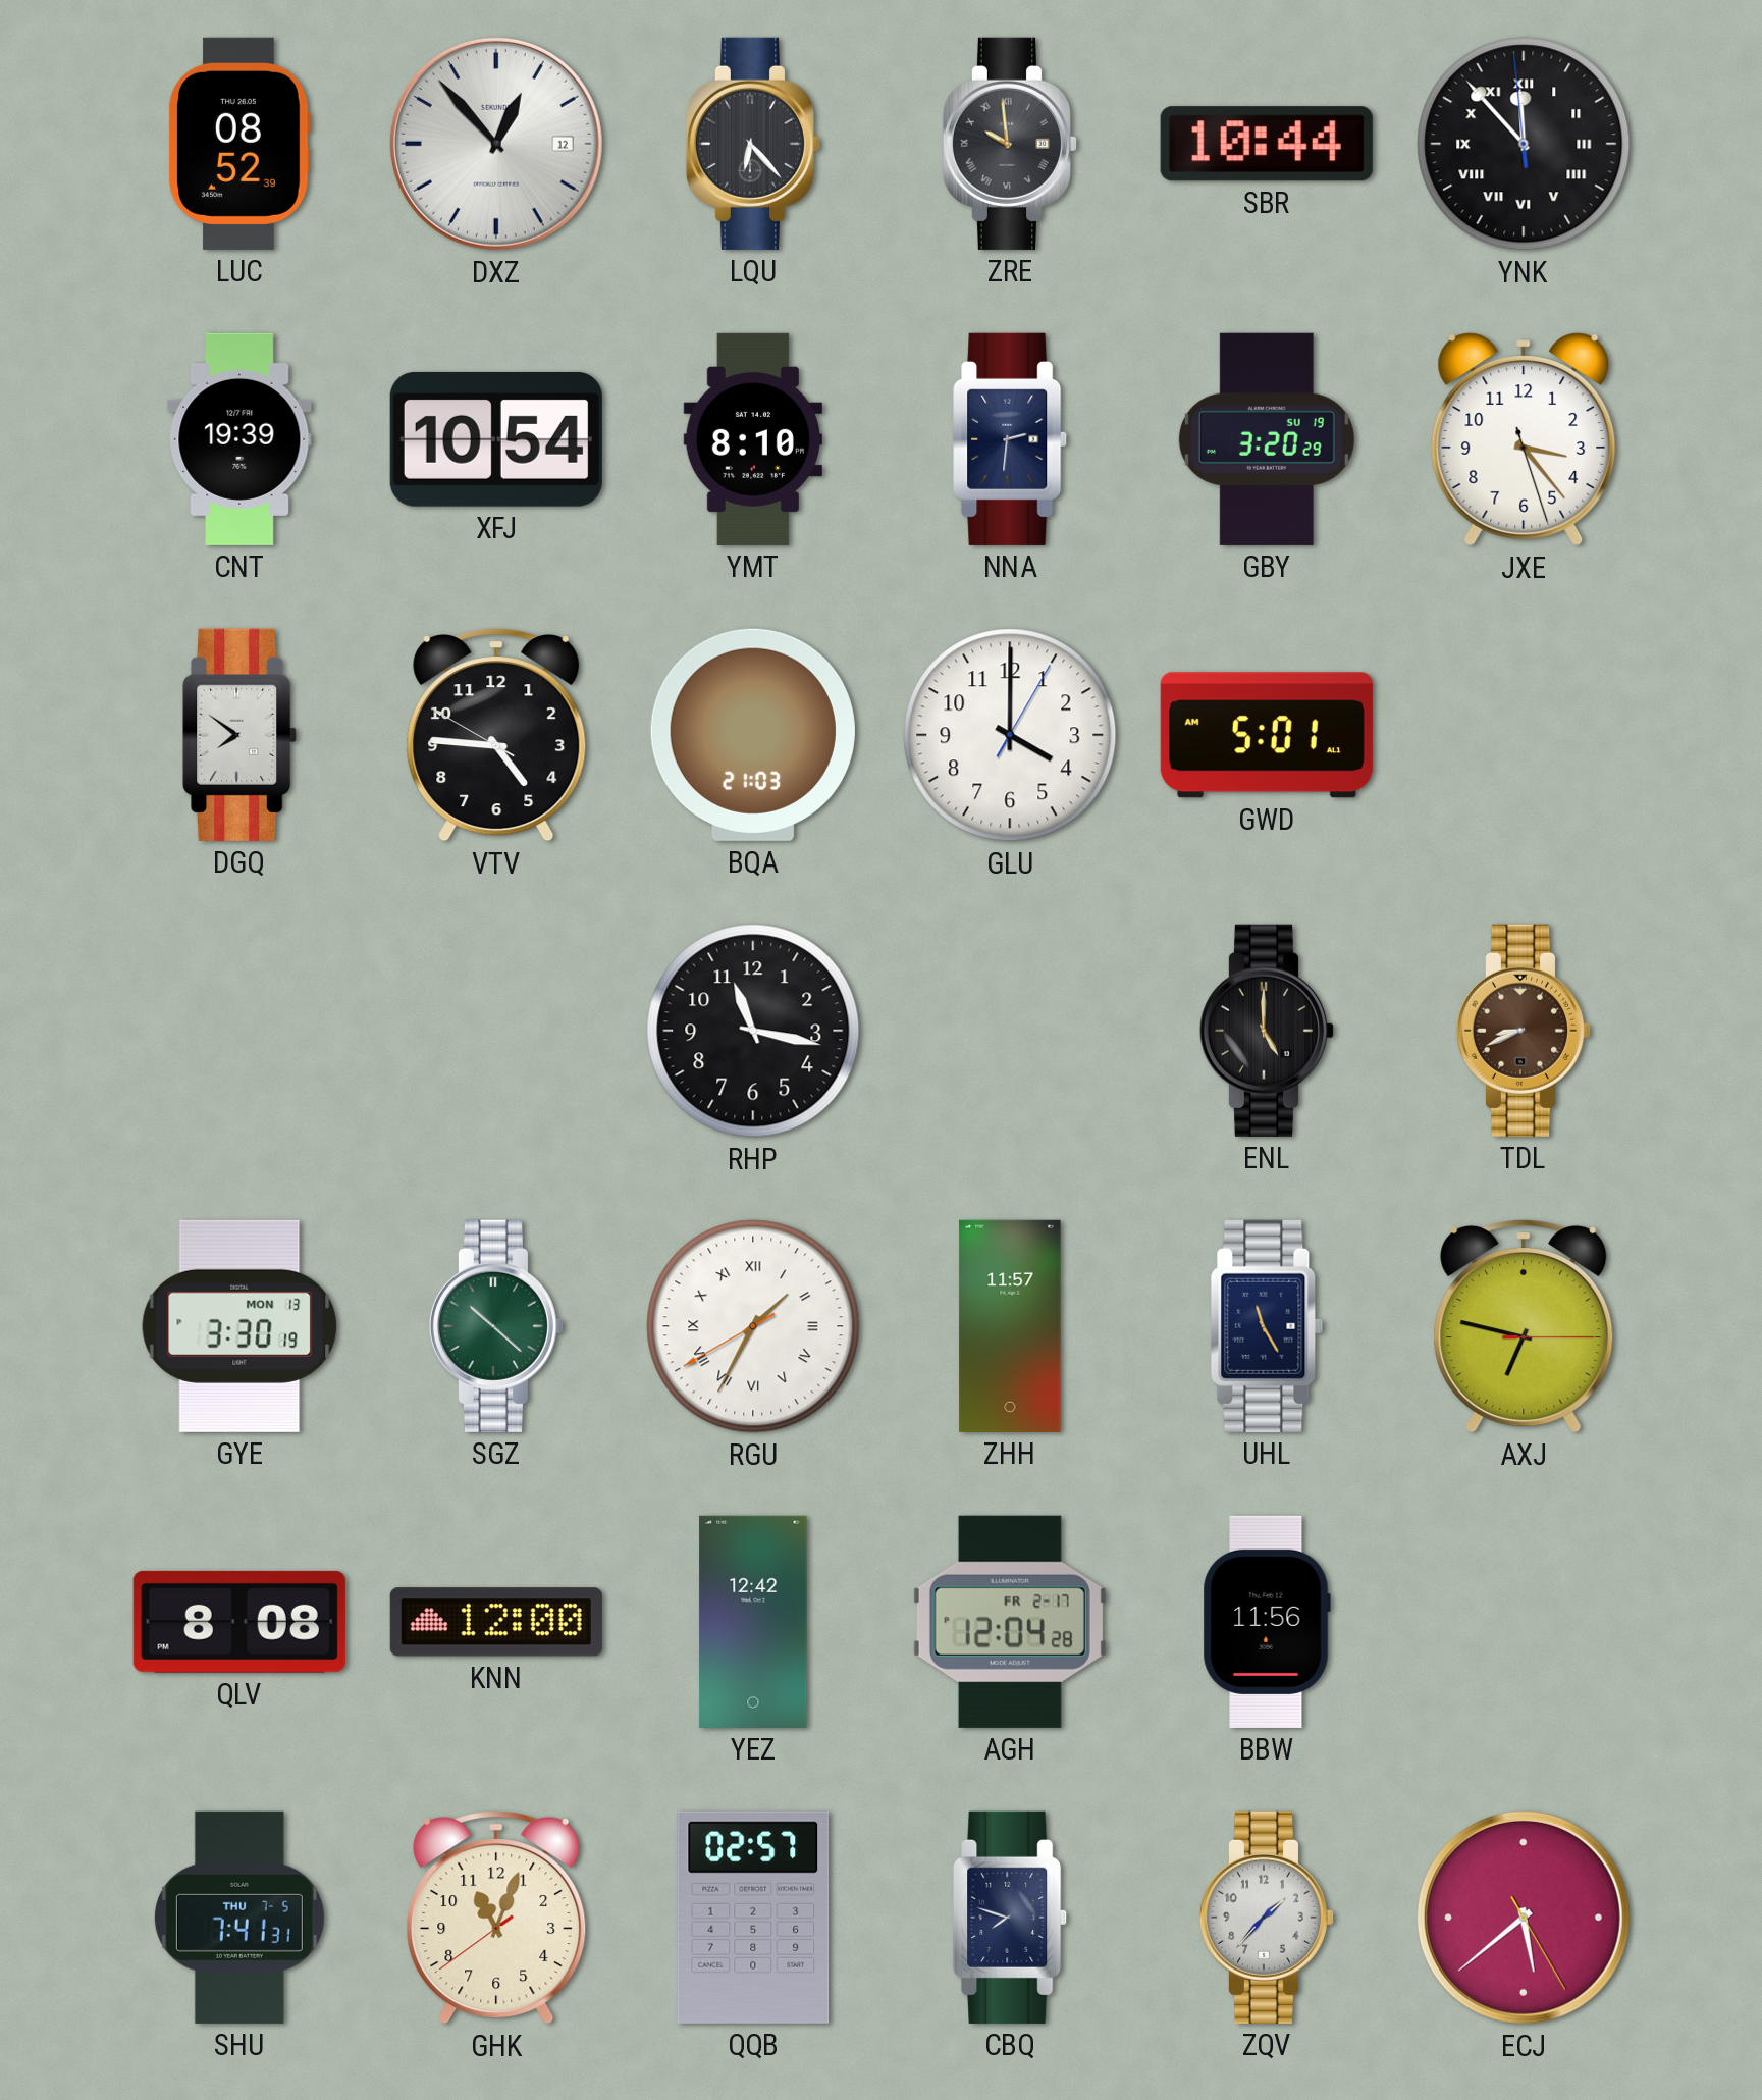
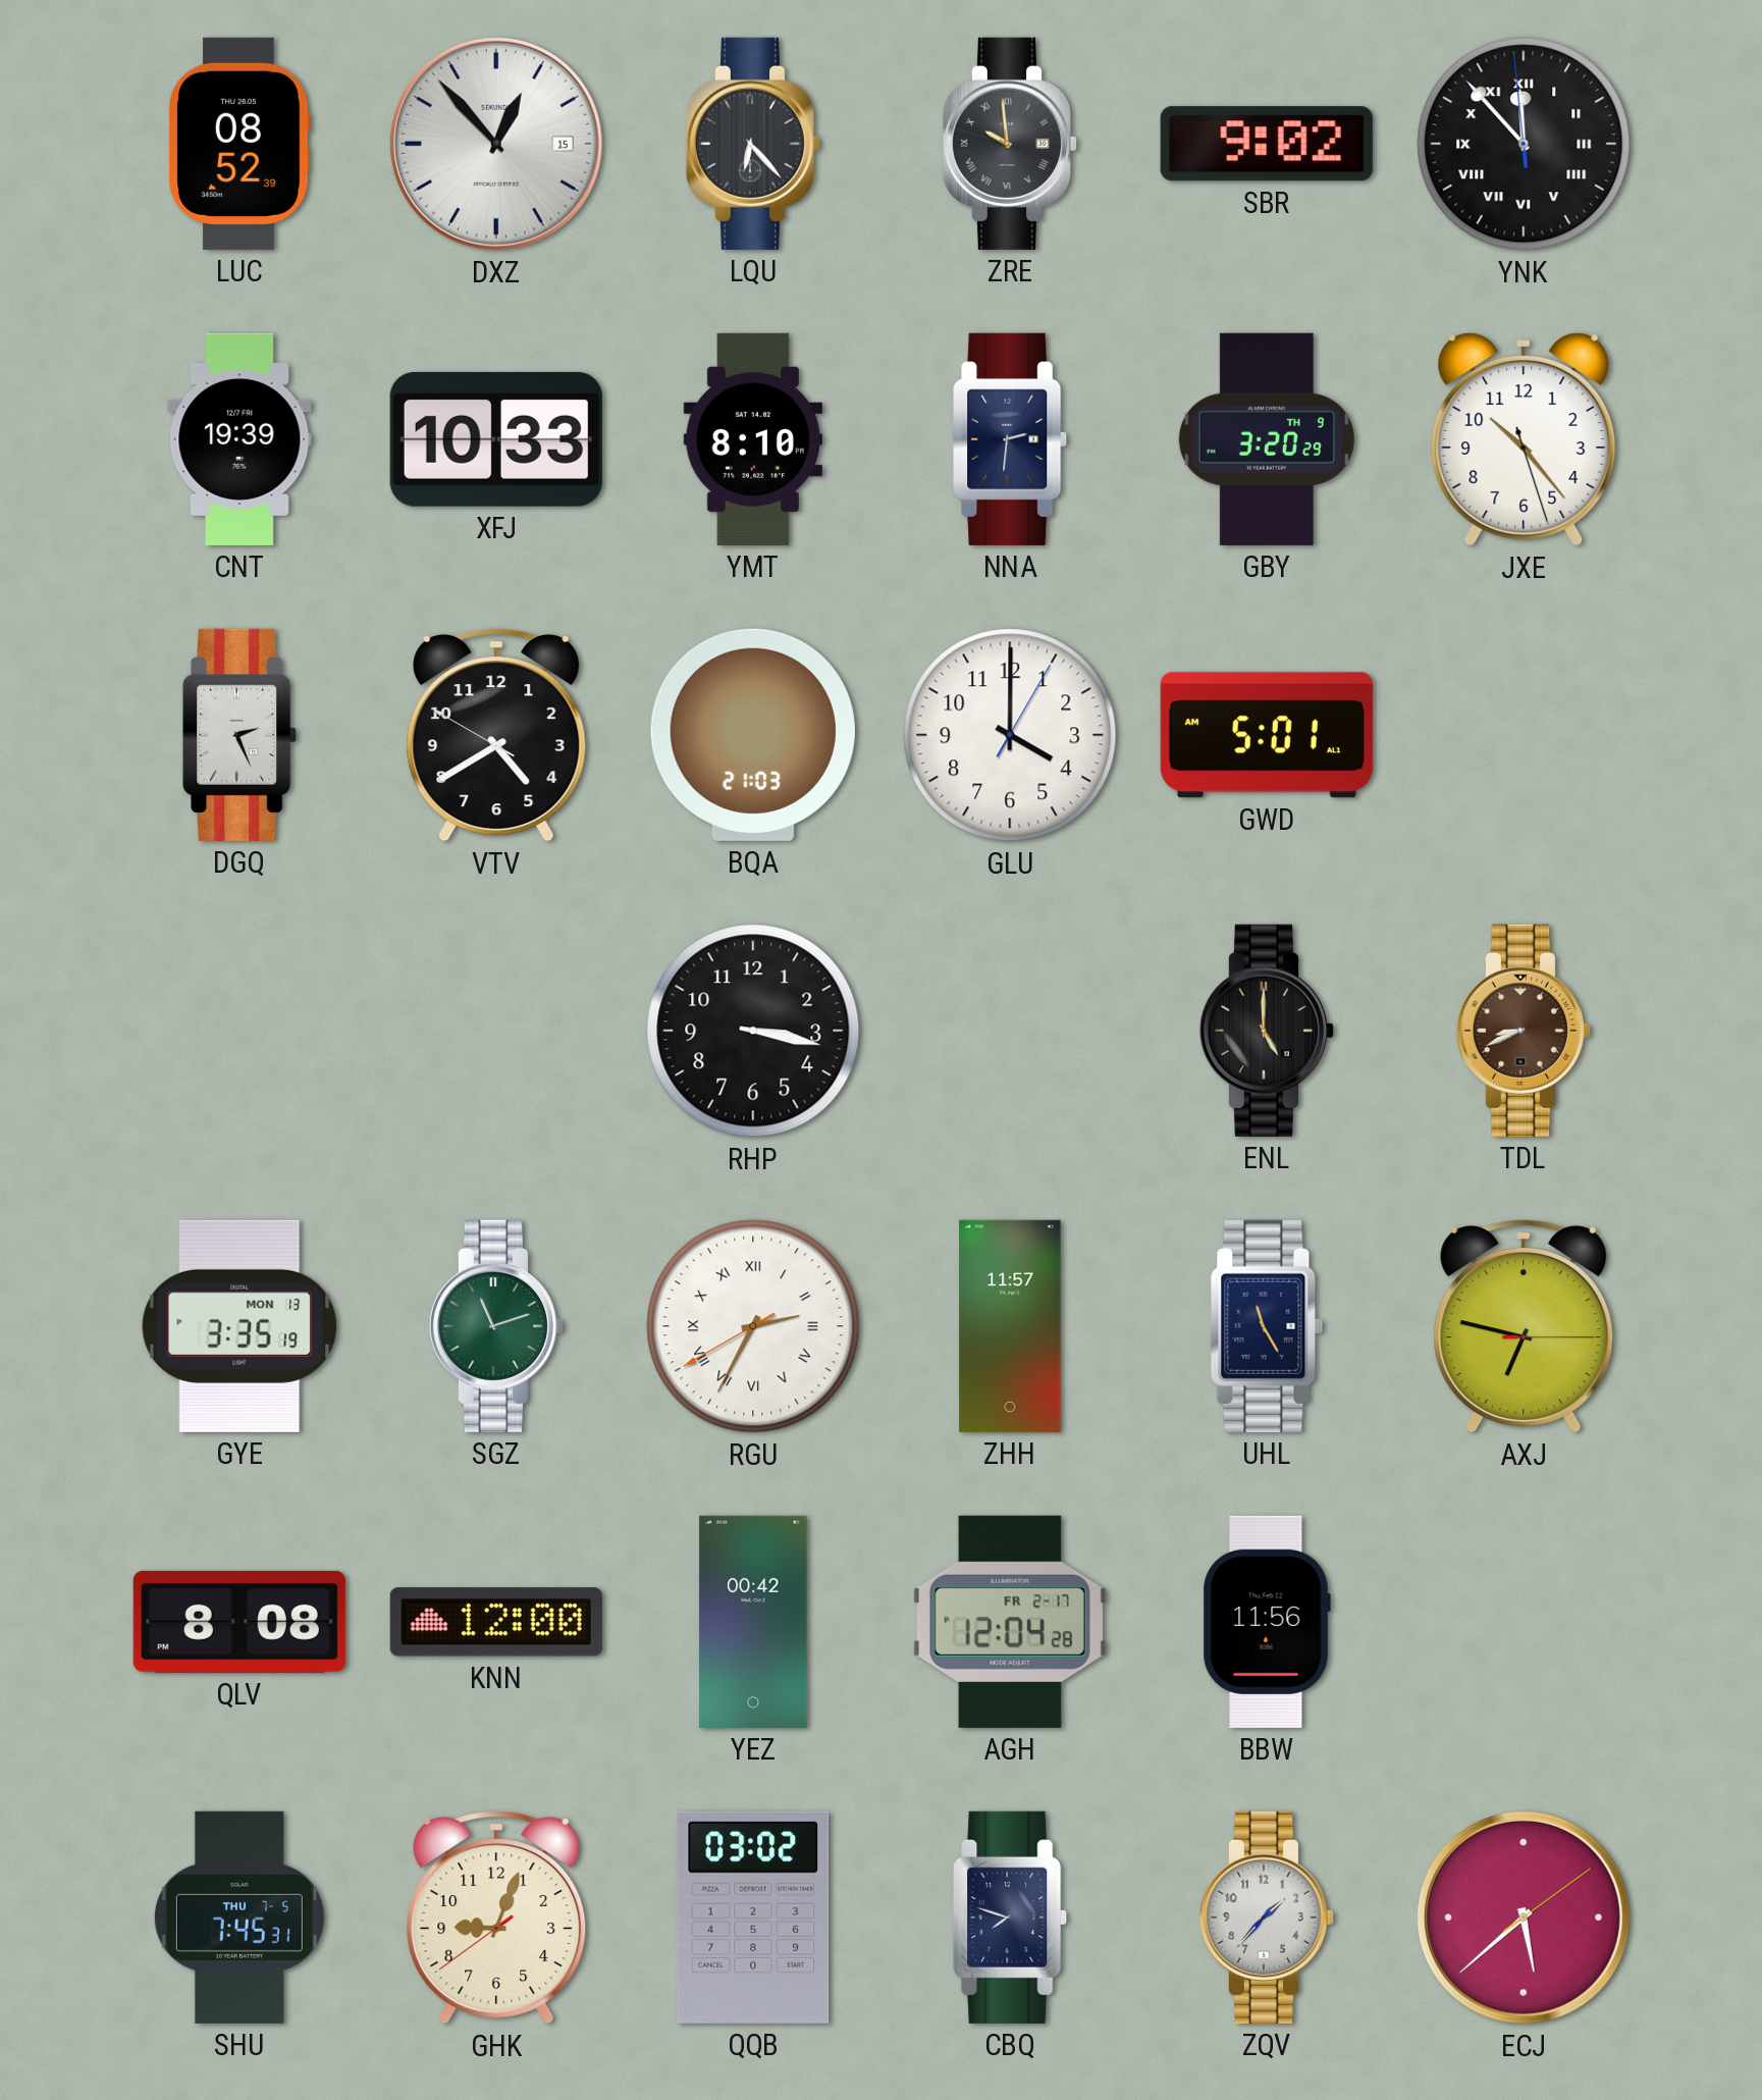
DXZ date: 12 -> 15 (496, 144)
SBR: 10:44 -> 9:02 (1267, 144)
XFJ: 10:54 -> 10:33 (496, 439)
GBY date: SU 19 -> TH 9 (1267, 439)
JXE: 3:23 -> 10:23 (1524, 439)
DGQ: 7:51 -> 2:26 (241, 735)
VTV: 4:45 -> 4:39 (496, 735)
RHP: 11:17 -> 3:17 (753, 1031)
GYE: 3:30 -> 3:35 (239, 1326)
SGZ: 10:22 -> 11:12 (495, 1326)
RGU: 1:34 -> 2:34 (753, 1326)
YEZ: 12:42 -> 00:42 (753, 1622)
SHU: 7:41 -> 7:45 (239, 1918)
GHK: 11:03 -> 9:03 (496, 1918)
QQB: 02:57 -> 03:02 (753, 1918)
ECJ: 5:38:25 -> 5:38:09 (1524, 1918)
